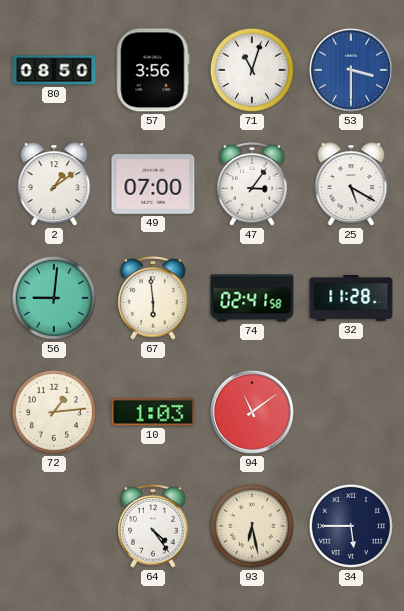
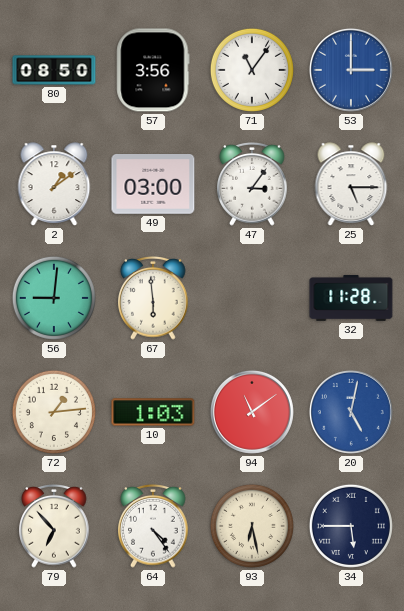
71: 11:03 -> 11:06 (252, 70)
53: 3:30 -> 3:00 (351, 70)
49: 07:00 -> 03:00 (153, 185)
25: 5:20 -> 5:15 (351, 184)
74: 02:41 -> none (252, 298)
20: none -> 5:02 (351, 412)
79: none -> 6:53 (54, 526)
